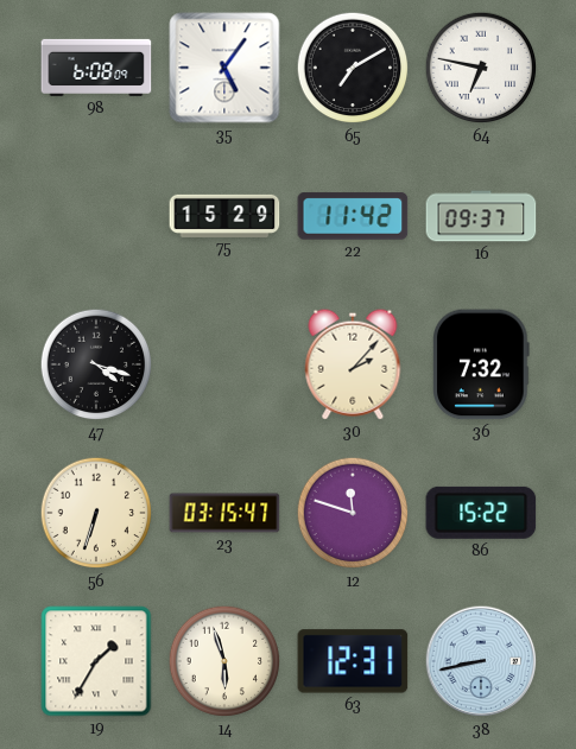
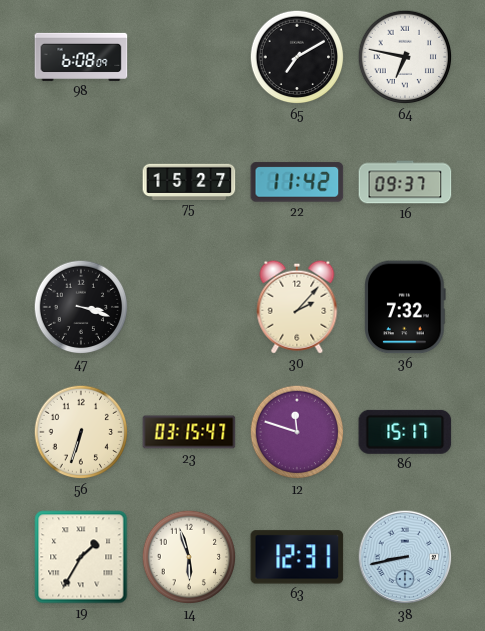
35: 5:06 -> none (224, 68)
75: 15:29 -> 15:27 (189, 181)
47: 4:18 -> 3:18 (81, 307)
86: 15:22 -> 15:17 (405, 432)
